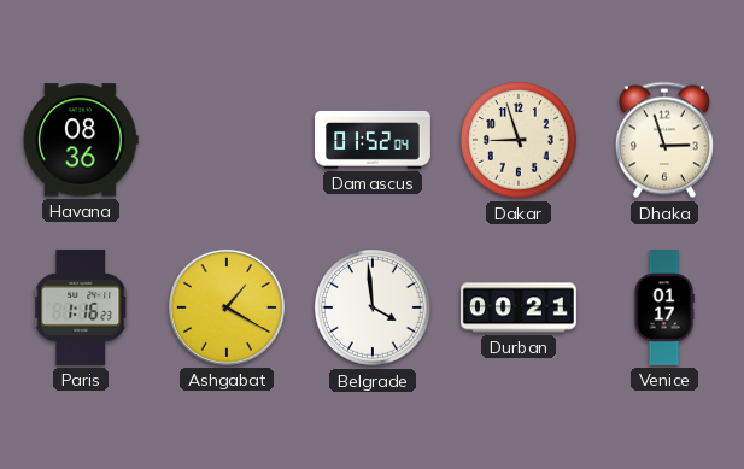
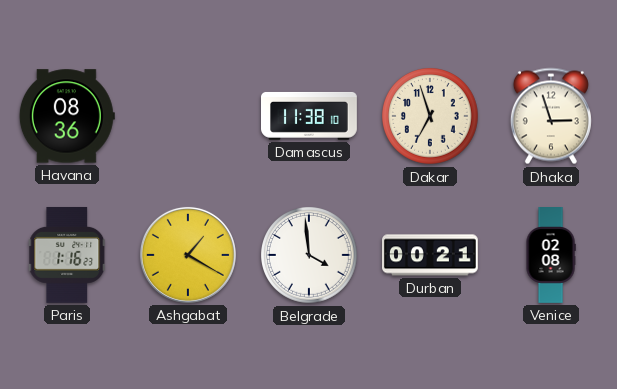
Damascus: 01:52 -> 11:38 (310, 116)
Dakar: 8:57 -> 6:57 (431, 117)
Venice: 01:17 -> 02:08 (551, 256)
